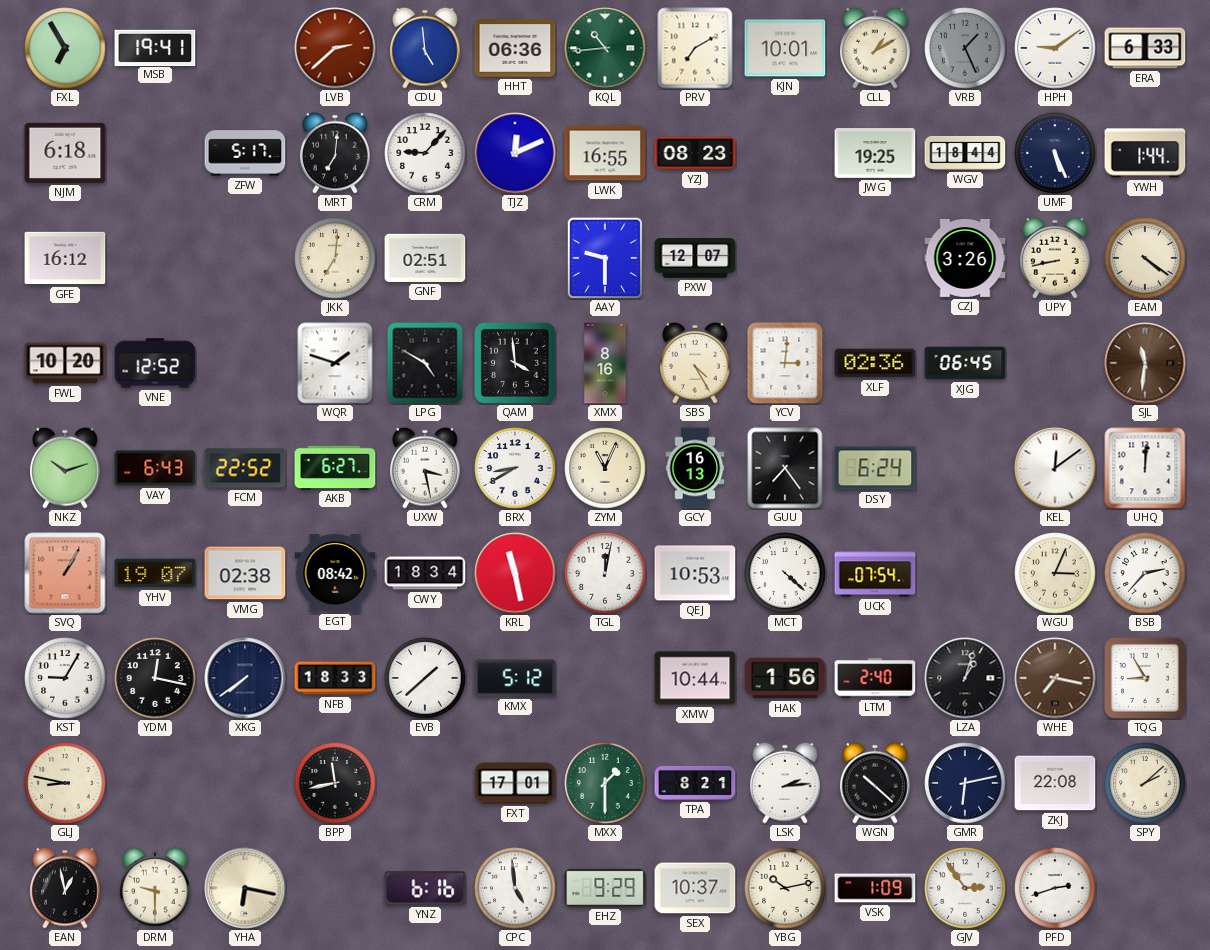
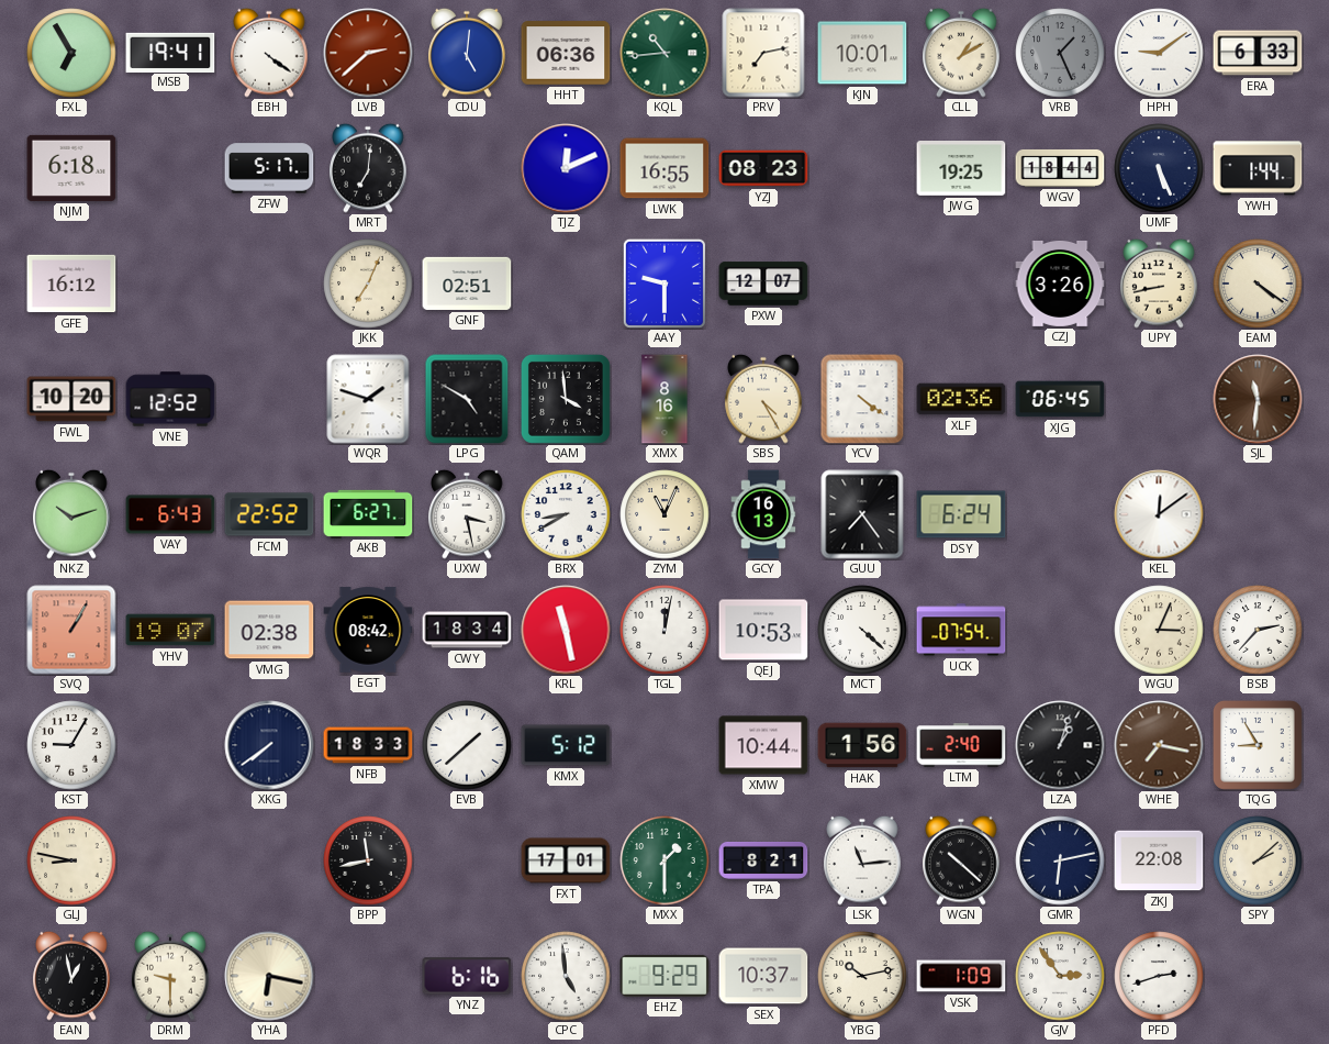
EBH: none -> 4:21 (269, 53)
CDU: 4:59 -> 5:01 (467, 53)
PRV: 7:10 -> 7:13 (763, 53)
CRM: 9:07 -> none (425, 153)
JKK: 7:01 -> 7:04 (368, 284)
YCV: 3:01 -> 4:21 (862, 399)
UHQ: 12:01 -> none (1145, 468)
YDM: 12:17 -> none (155, 678)
LSK: 2:14 -> 11:14 (862, 860)
